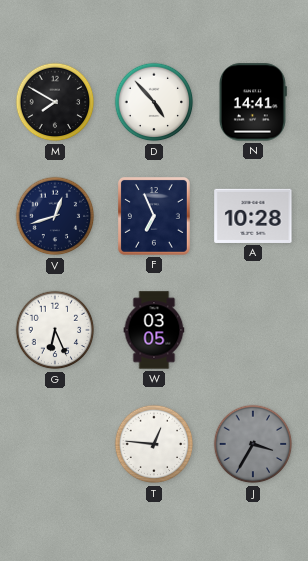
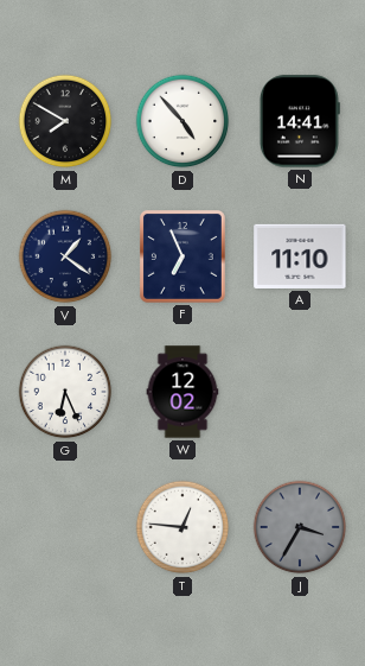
V: 12:42 -> 1:21 (65, 256)
A: 10:28 -> 11:10 (300, 256)
W: 03:05 -> 12:02 (182, 392)
